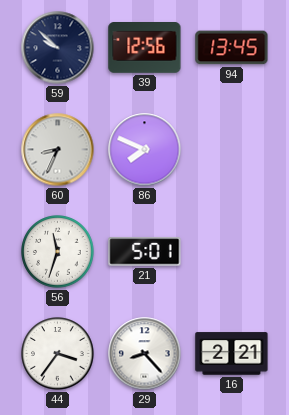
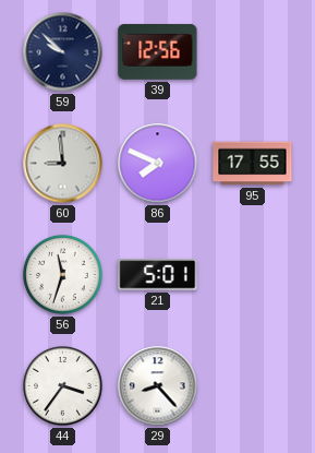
94: 13:45 -> none (232, 48)
60: 8:34 -> 8:59 (63, 164)
95: none -> 17:55 (253, 164)
16: 2:21 -> none (232, 354)
